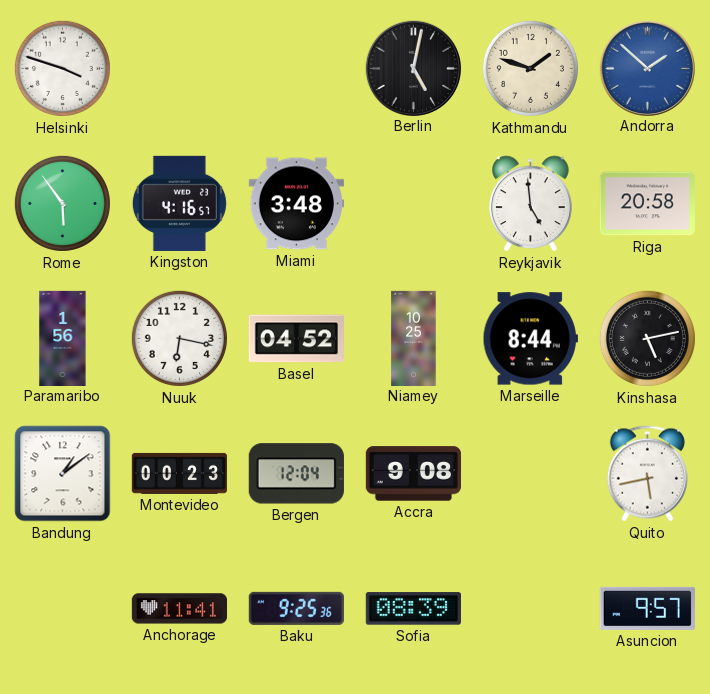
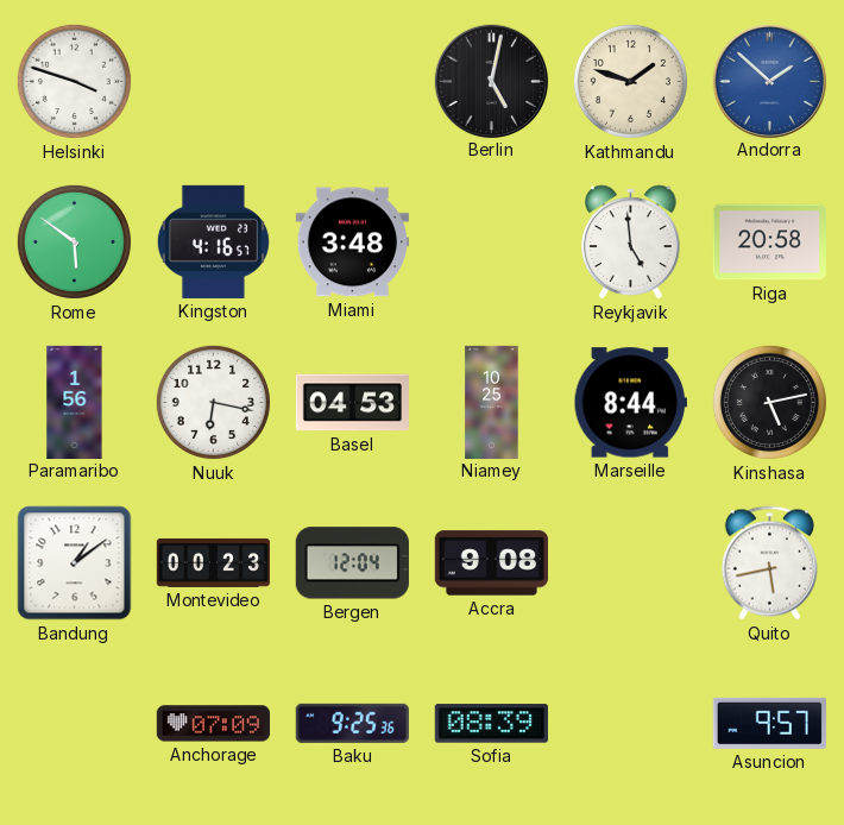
Rome: 5:54 -> 5:51 (74, 241)
Basel: 04:52 -> 04:53 (352, 403)
Anchorage: 11:41 -> 07:09 (213, 724)
